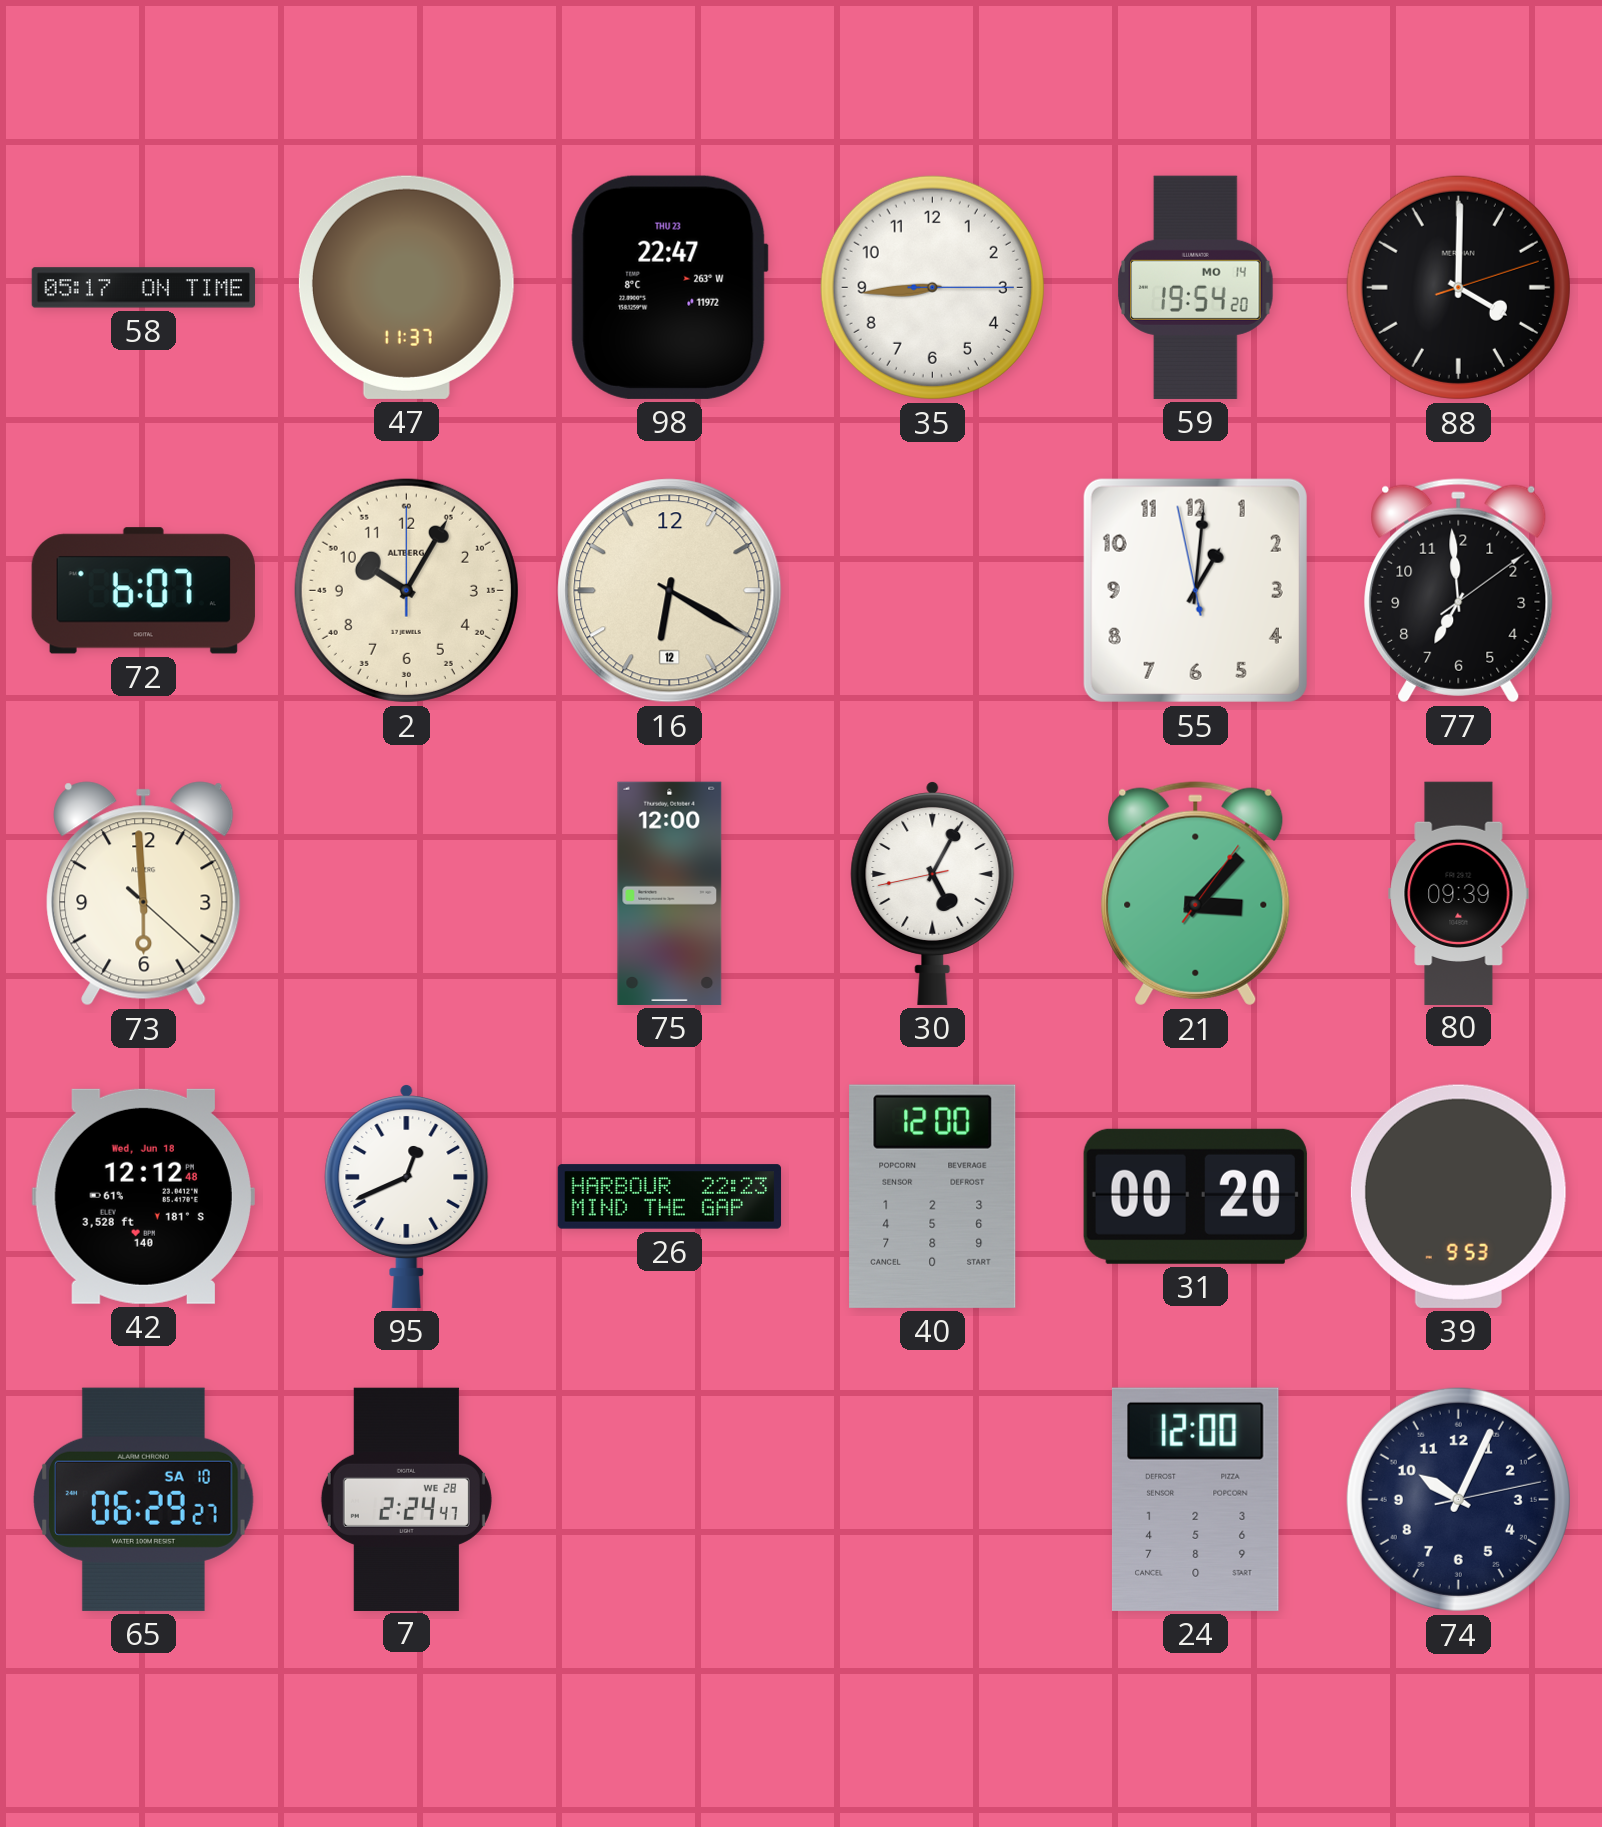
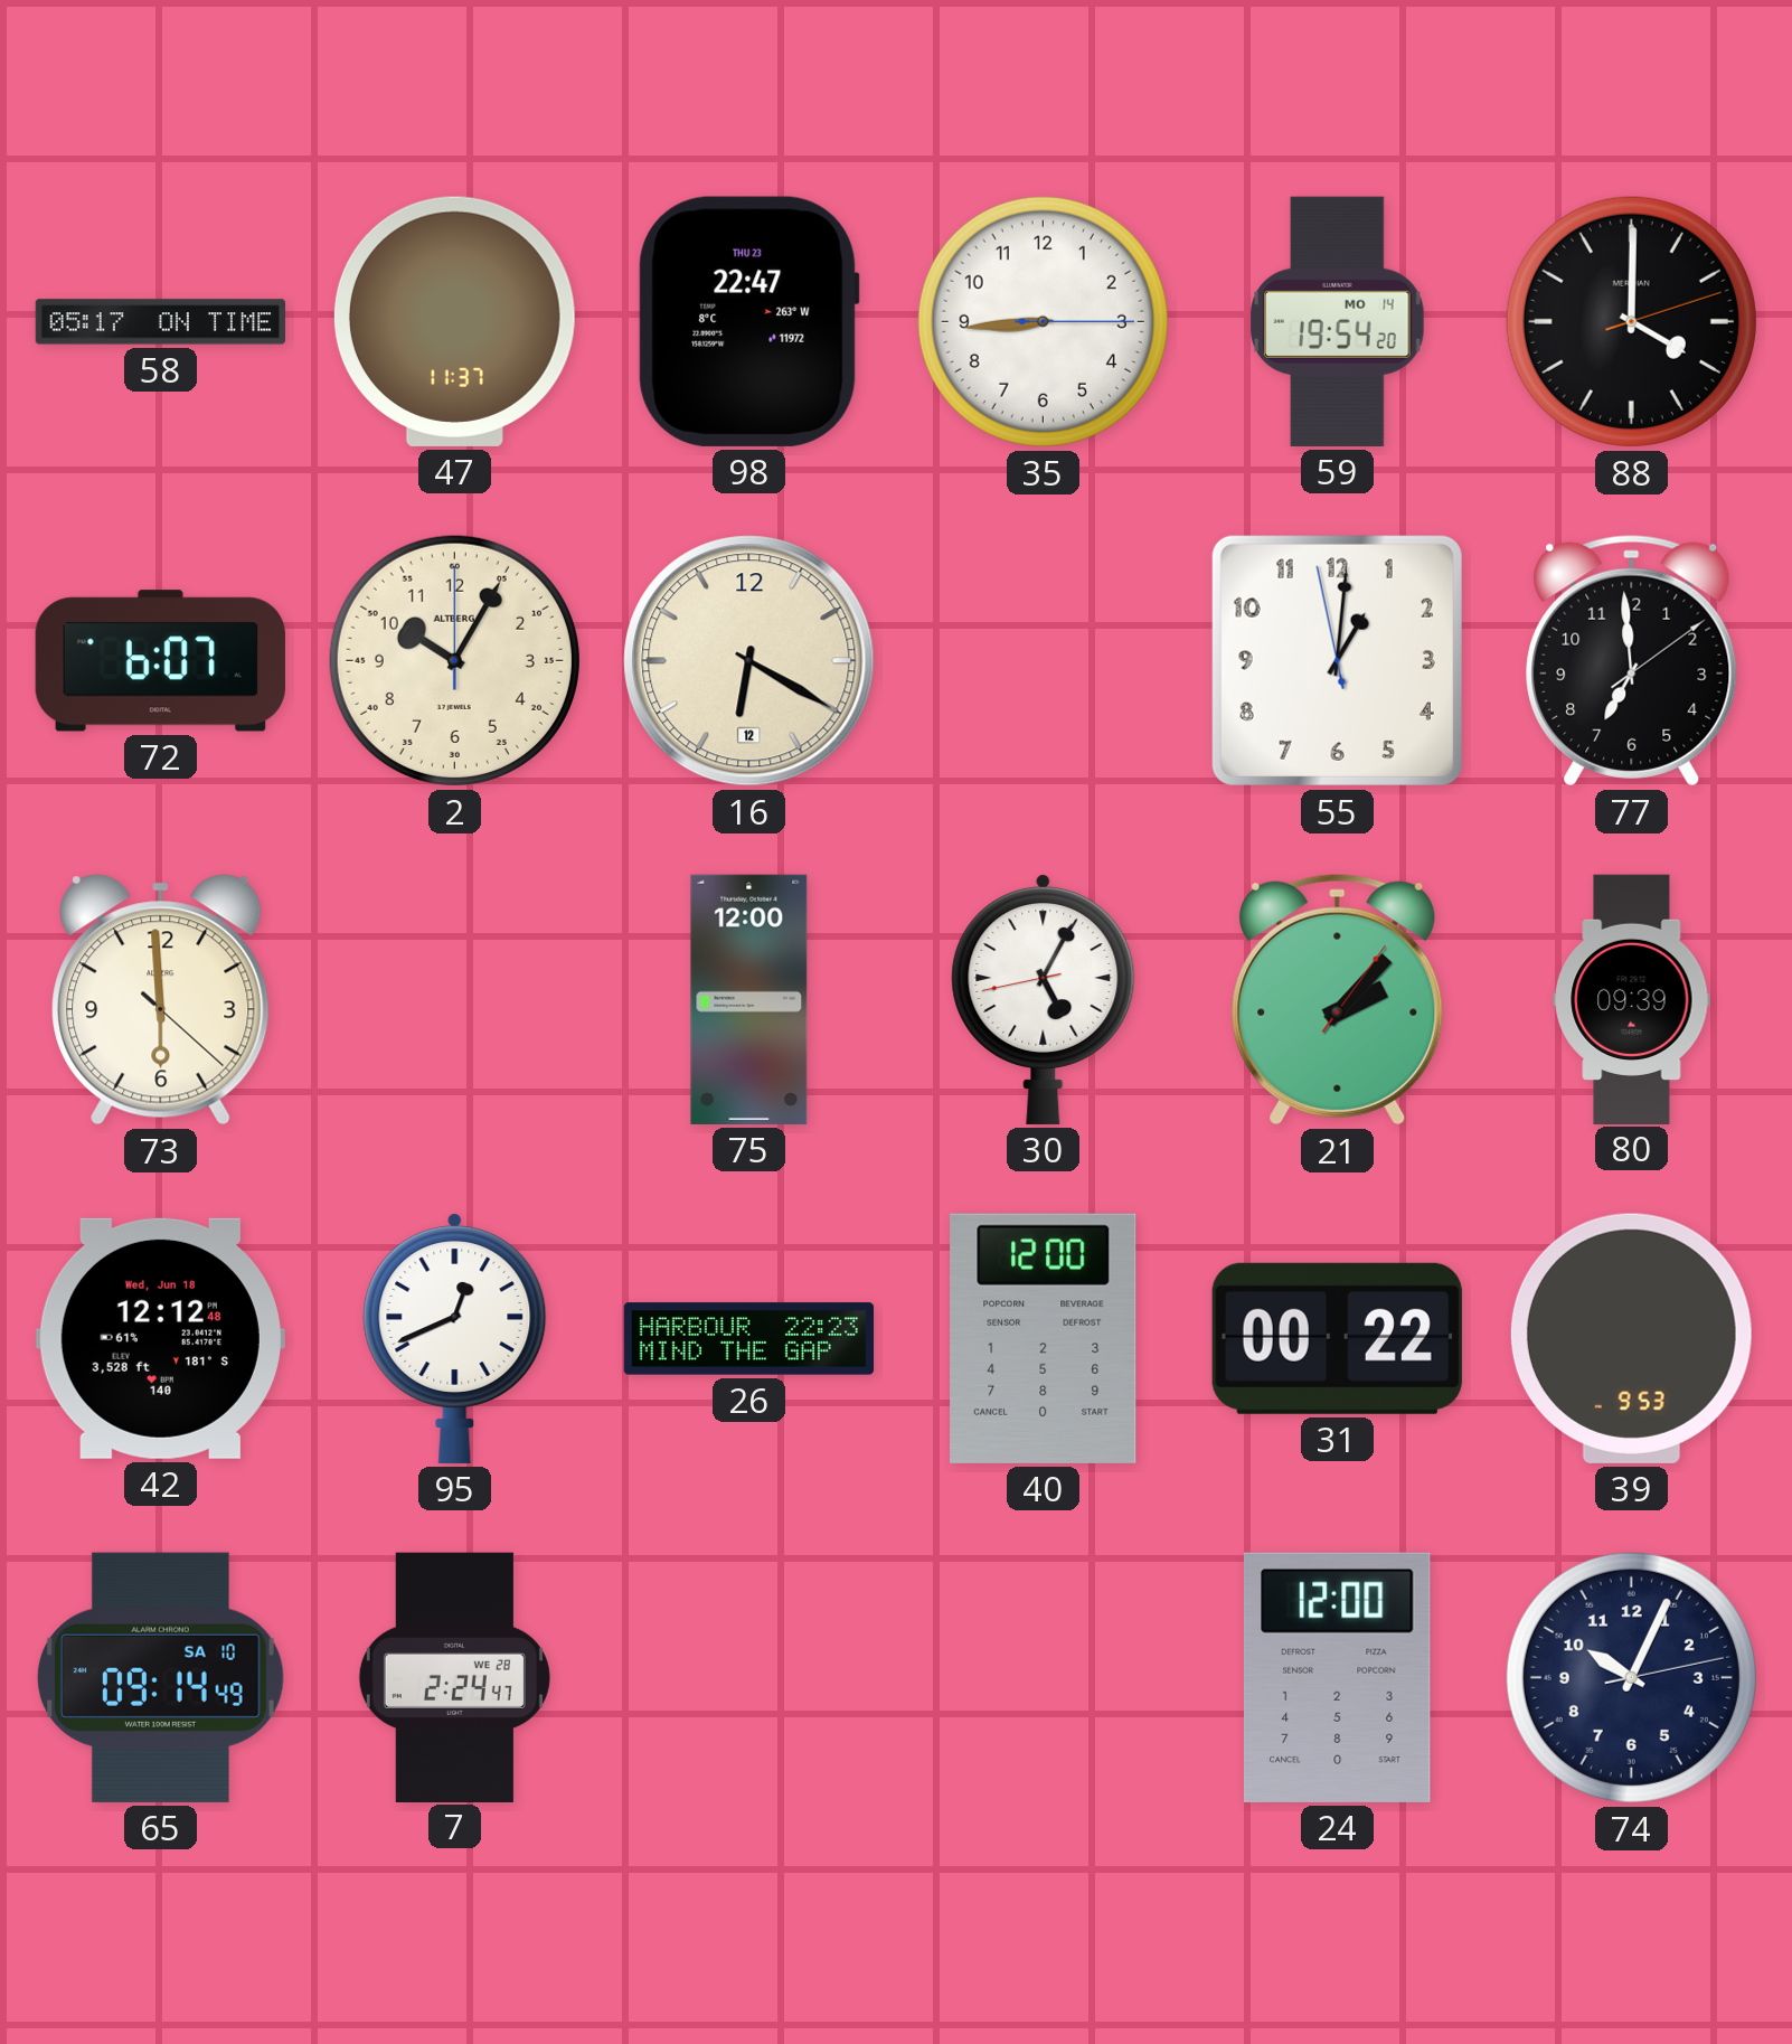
21: 3:07 -> 2:07 (1338, 1000)
31: 00:20 -> 00:22 (1337, 1338)
65: 06:29 -> 09:14 (161, 1677)
